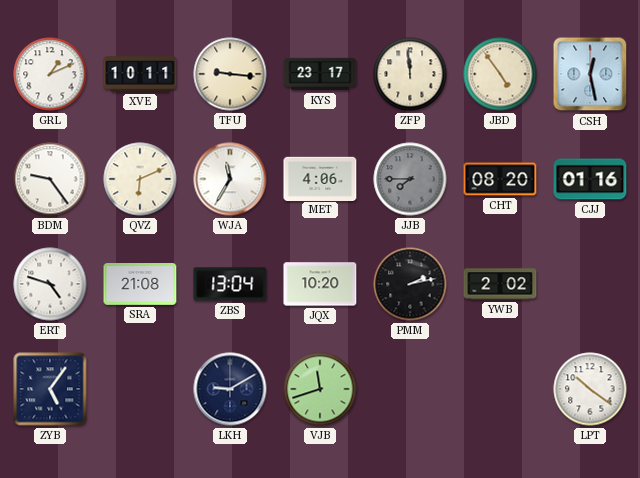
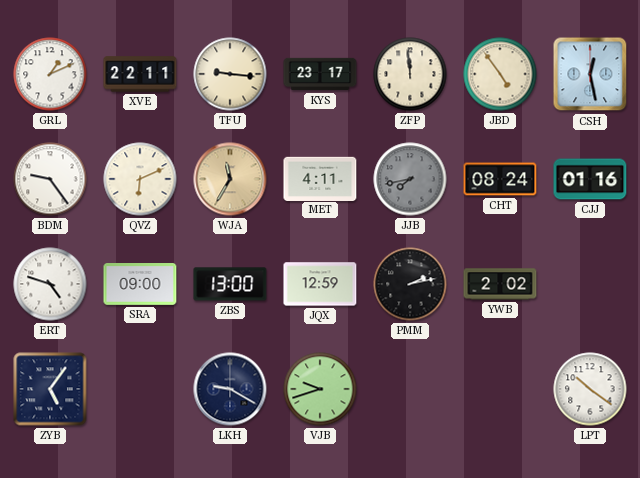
XVE: 10:11 -> 22:11 (140, 74)
WJA dial: white -> champagne (230, 179)
MET: 4:06 -> 4:11 (320, 178)
JJB: 7:45 -> 7:43 (410, 179)
CHT: 08:20 -> 08:24 (500, 179)
SRA: 21:08 -> 09:00 (140, 285)
ZBS: 13:04 -> 13:00 (230, 284)
JQX: 10:20 -> 12:59 (320, 284)
LKH: 9:10 -> 9:20 (230, 389)
VJB: 11:42 -> 9:42 (320, 389)
